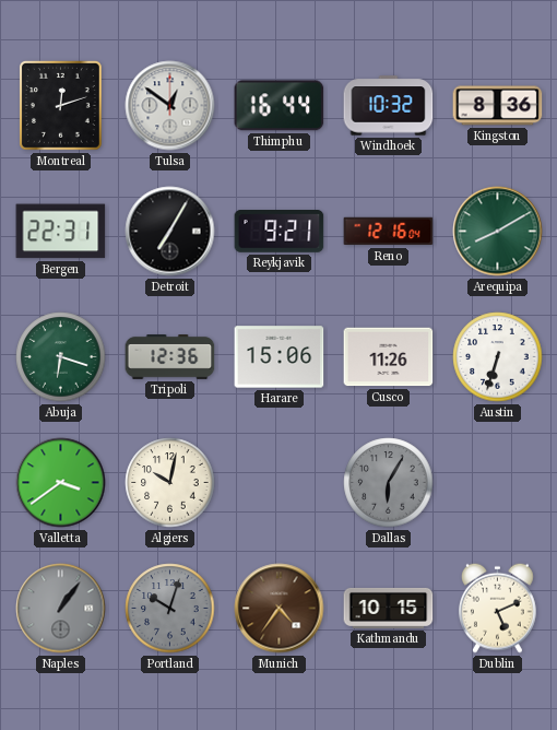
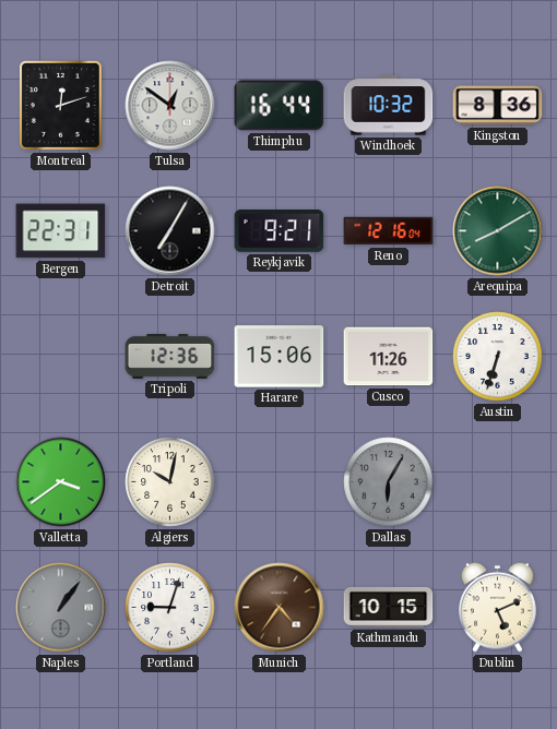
Abuja: 6:18 -> none (61, 357)
Portland: 10:03 -> 9:03 (170, 608)
Portland dial: grey -> white (170, 608)
